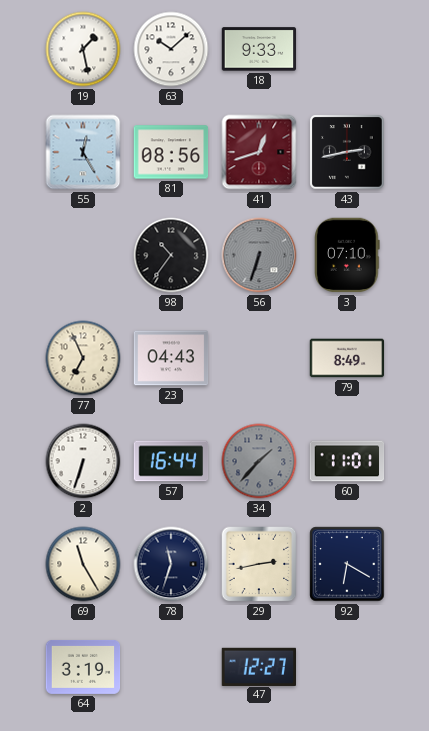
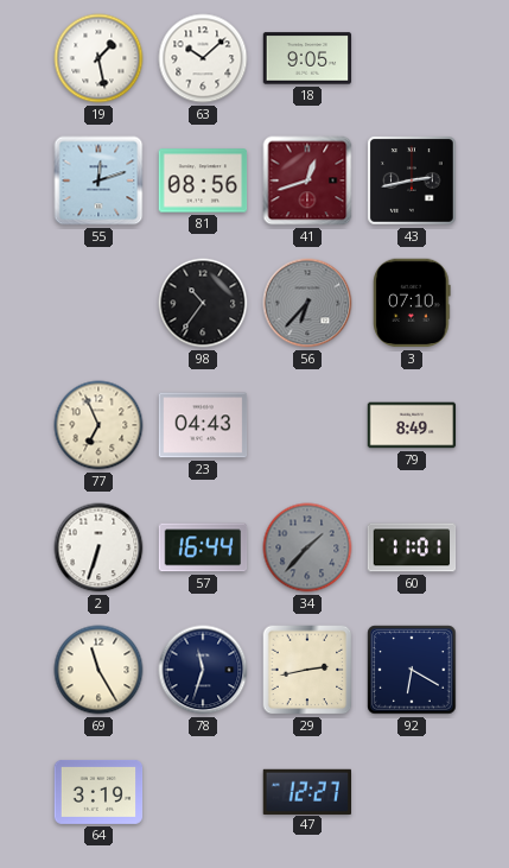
18: 9:33 -> 9:05 (307, 58)
55: 12:25 -> 12:12 (98, 180)
56: 6:33 -> 6:37 (307, 303)
